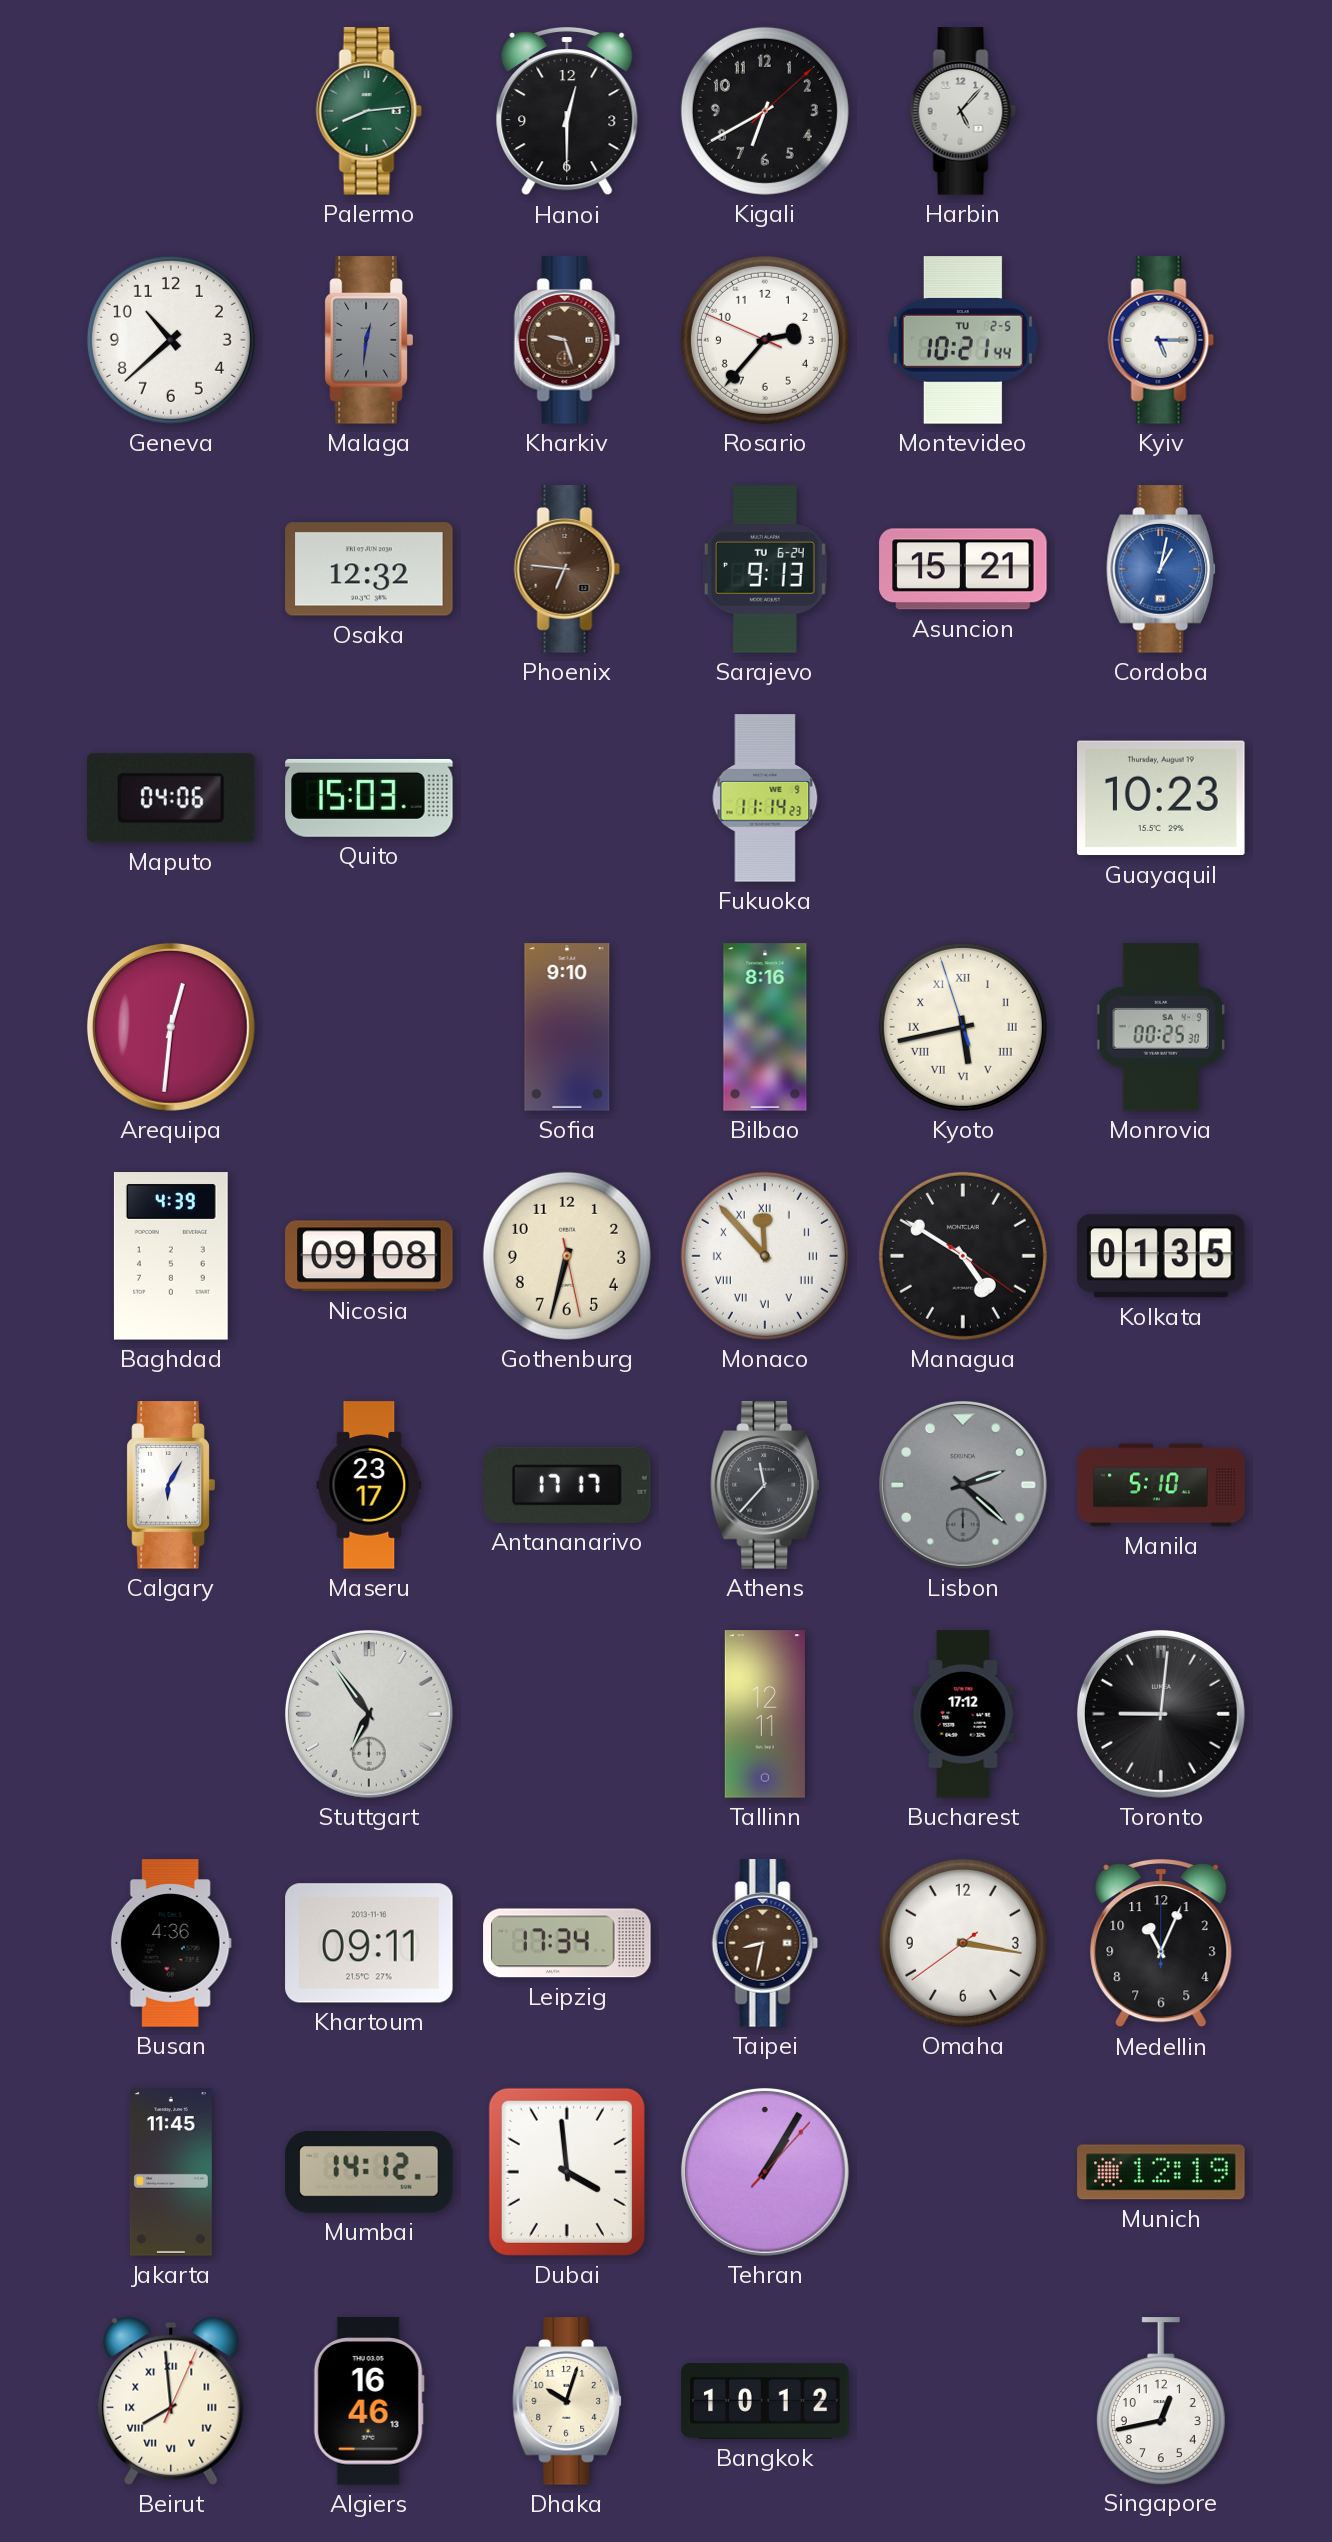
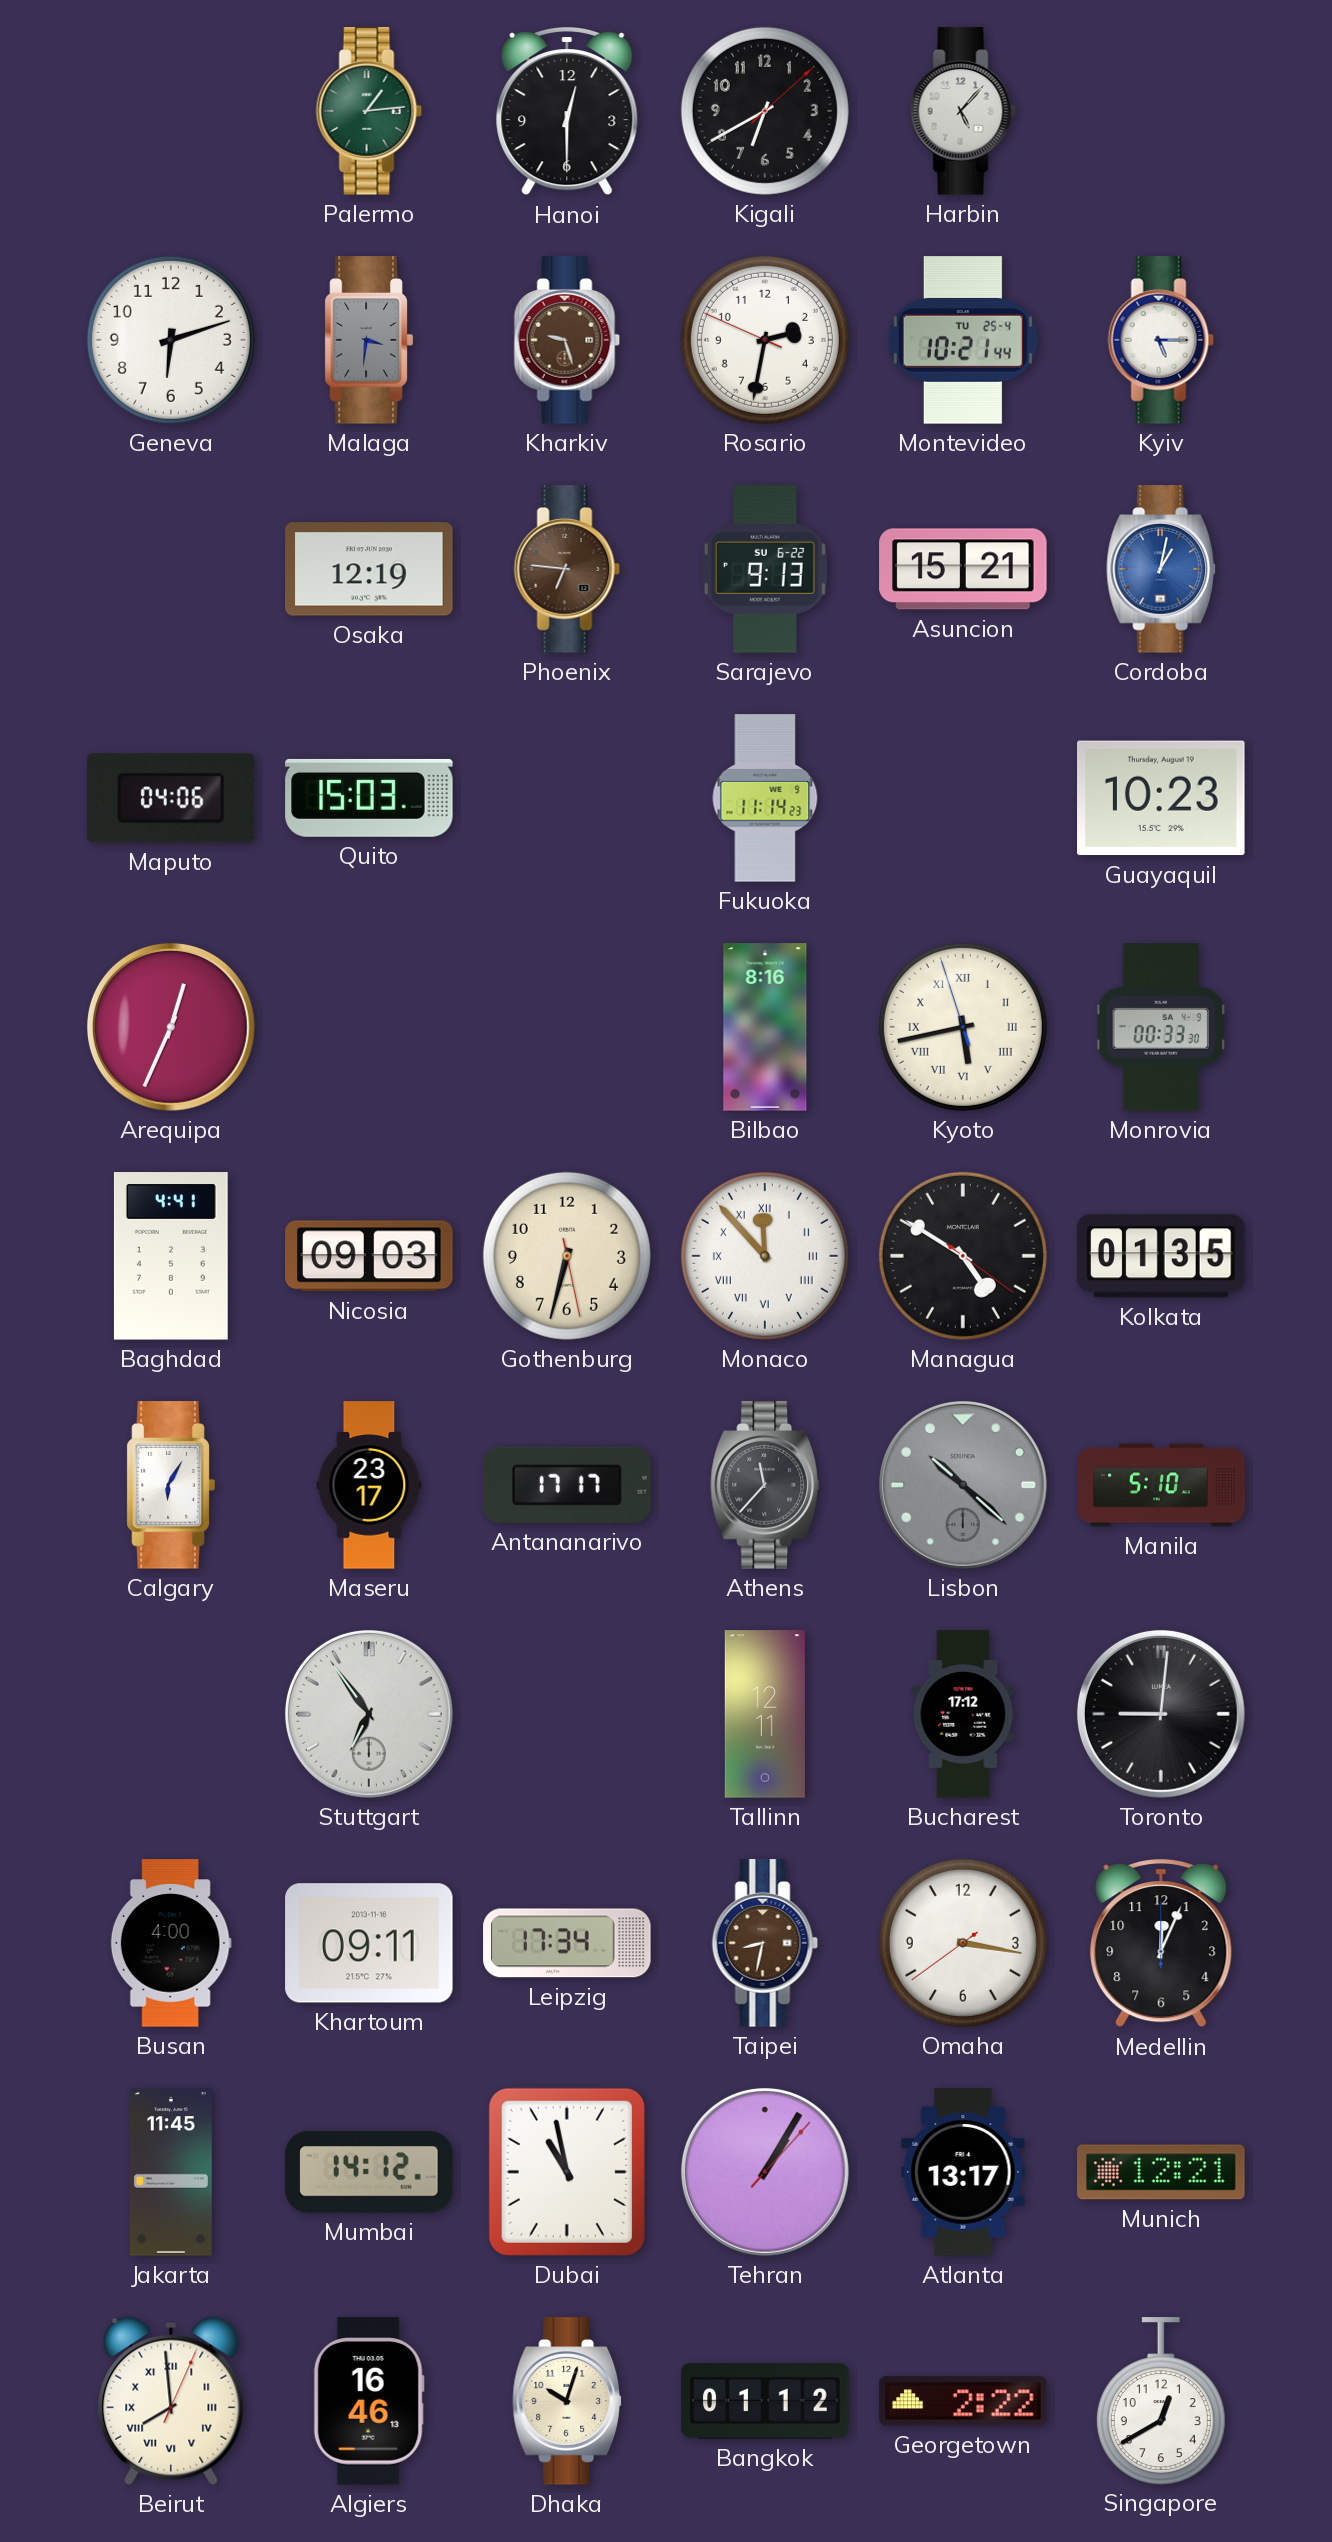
Palermo: 8:14 -> 1:14 (369, 111)
Geneva: 10:38 -> 6:12 (171, 340)
Malaga: 12:31 -> 3:31 (369, 340)
Rosario: 2:36 -> 2:31 (765, 340)
Montevideo date: TU 2-5 -> TU 25-4 (963, 340)
Osaka: 12:32 -> 12:19 (369, 569)
Sarajevo date: TU 6-24 -> SU 6-22 (765, 569)
Arequipa: 12:31 -> 12:34 (171, 1027)
Sofia: 9:10 -> none (567, 1027)
Monrovia: 00:25 -> 00:33 (1161, 1027)
Baghdad: 4:39 -> 4:41 (171, 1256)
Nicosia: 09:08 -> 09:03 (369, 1256)
Lisbon: 2:22 -> 10:22 (963, 1485)
Busan: 4:36 -> 4:00 (171, 1943)
Medellin: 11:04 -> 12:04 (1161, 1944)
Dubai: 3:59 -> 10:58 (567, 2172)
Atlanta: none -> 13:17 (963, 2172)
Munich: 12:19 -> 12:21 (1161, 2172)
Bangkok: 10:12 -> 01:12 (765, 2401)
Georgetown: none -> 2:22 (963, 2401)
Singapore: 12:43 -> 12:40 (1161, 2401)
